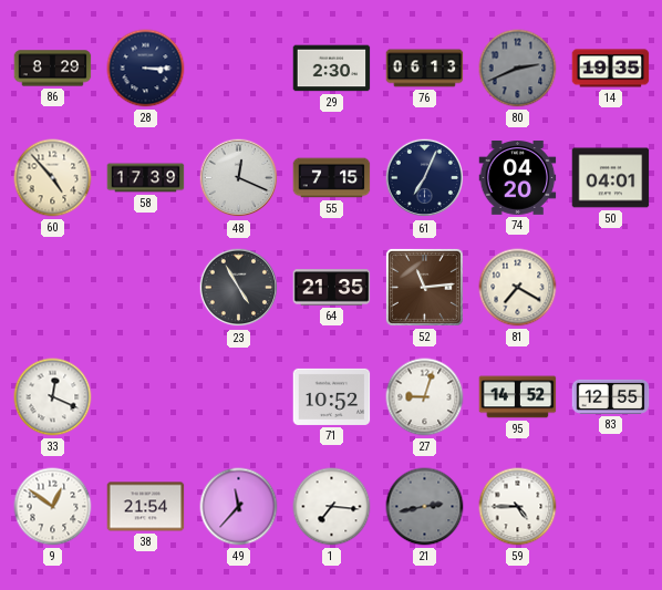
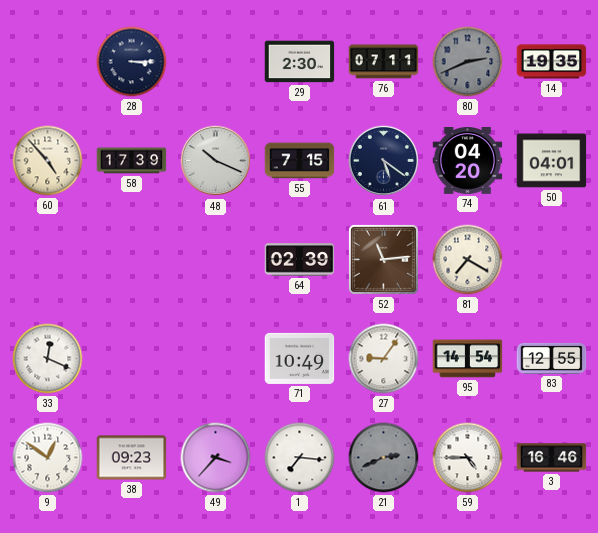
86: 8:29 -> none (53, 69)
76: 06:13 -> 07:11 (384, 62)
48: 12:19 -> 10:19 (216, 161)
61: 7:04 -> 5:21 (384, 161)
23: 4:55 -> none (239, 288)
64: 21:35 -> 02:39 (300, 260)
71: 10:52 -> 10:49 (300, 358)
27: 9:03 -> 9:06 (384, 359)
95: 14:52 -> 14:54 (468, 359)
38: 21:54 -> 09:23 (132, 458)
49: 11:37 -> 3:37 (216, 458)
21: 2:43 -> 2:41 (384, 458)
3: none -> 16:46 (552, 458)
